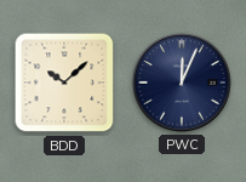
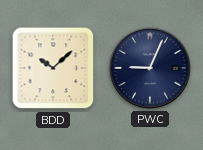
PWC: 12:04 -> 9:04 (150, 68)
